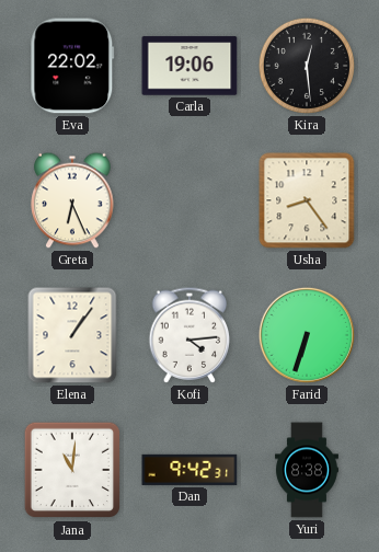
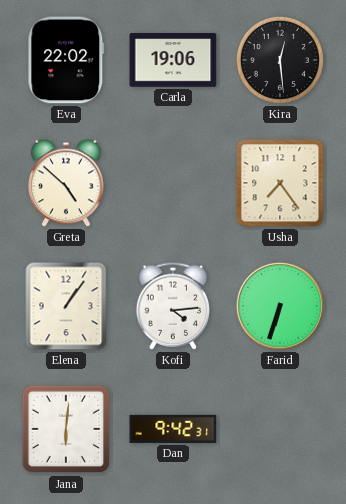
Greta: 6:26 -> 4:52 (66, 183)
Usha: 8:24 -> 7:24 (280, 183)
Jana: 11:01 -> 6:01 (66, 429)
Yuri: 8:38 -> none (307, 470)
